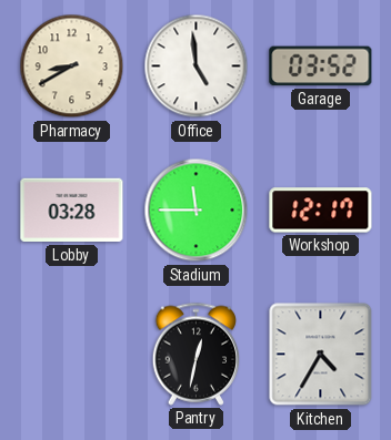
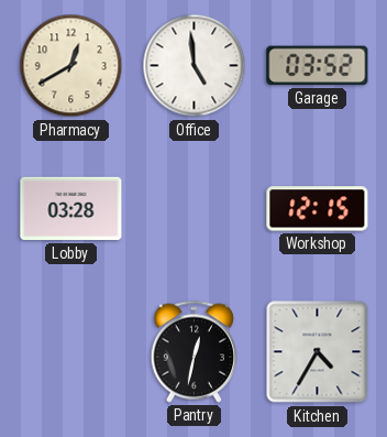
Pharmacy: 8:40 -> 12:40 (71, 66)
Stadium: 11:45 -> none (197, 211)
Workshop: 12:17 -> 12:15 (318, 209)
